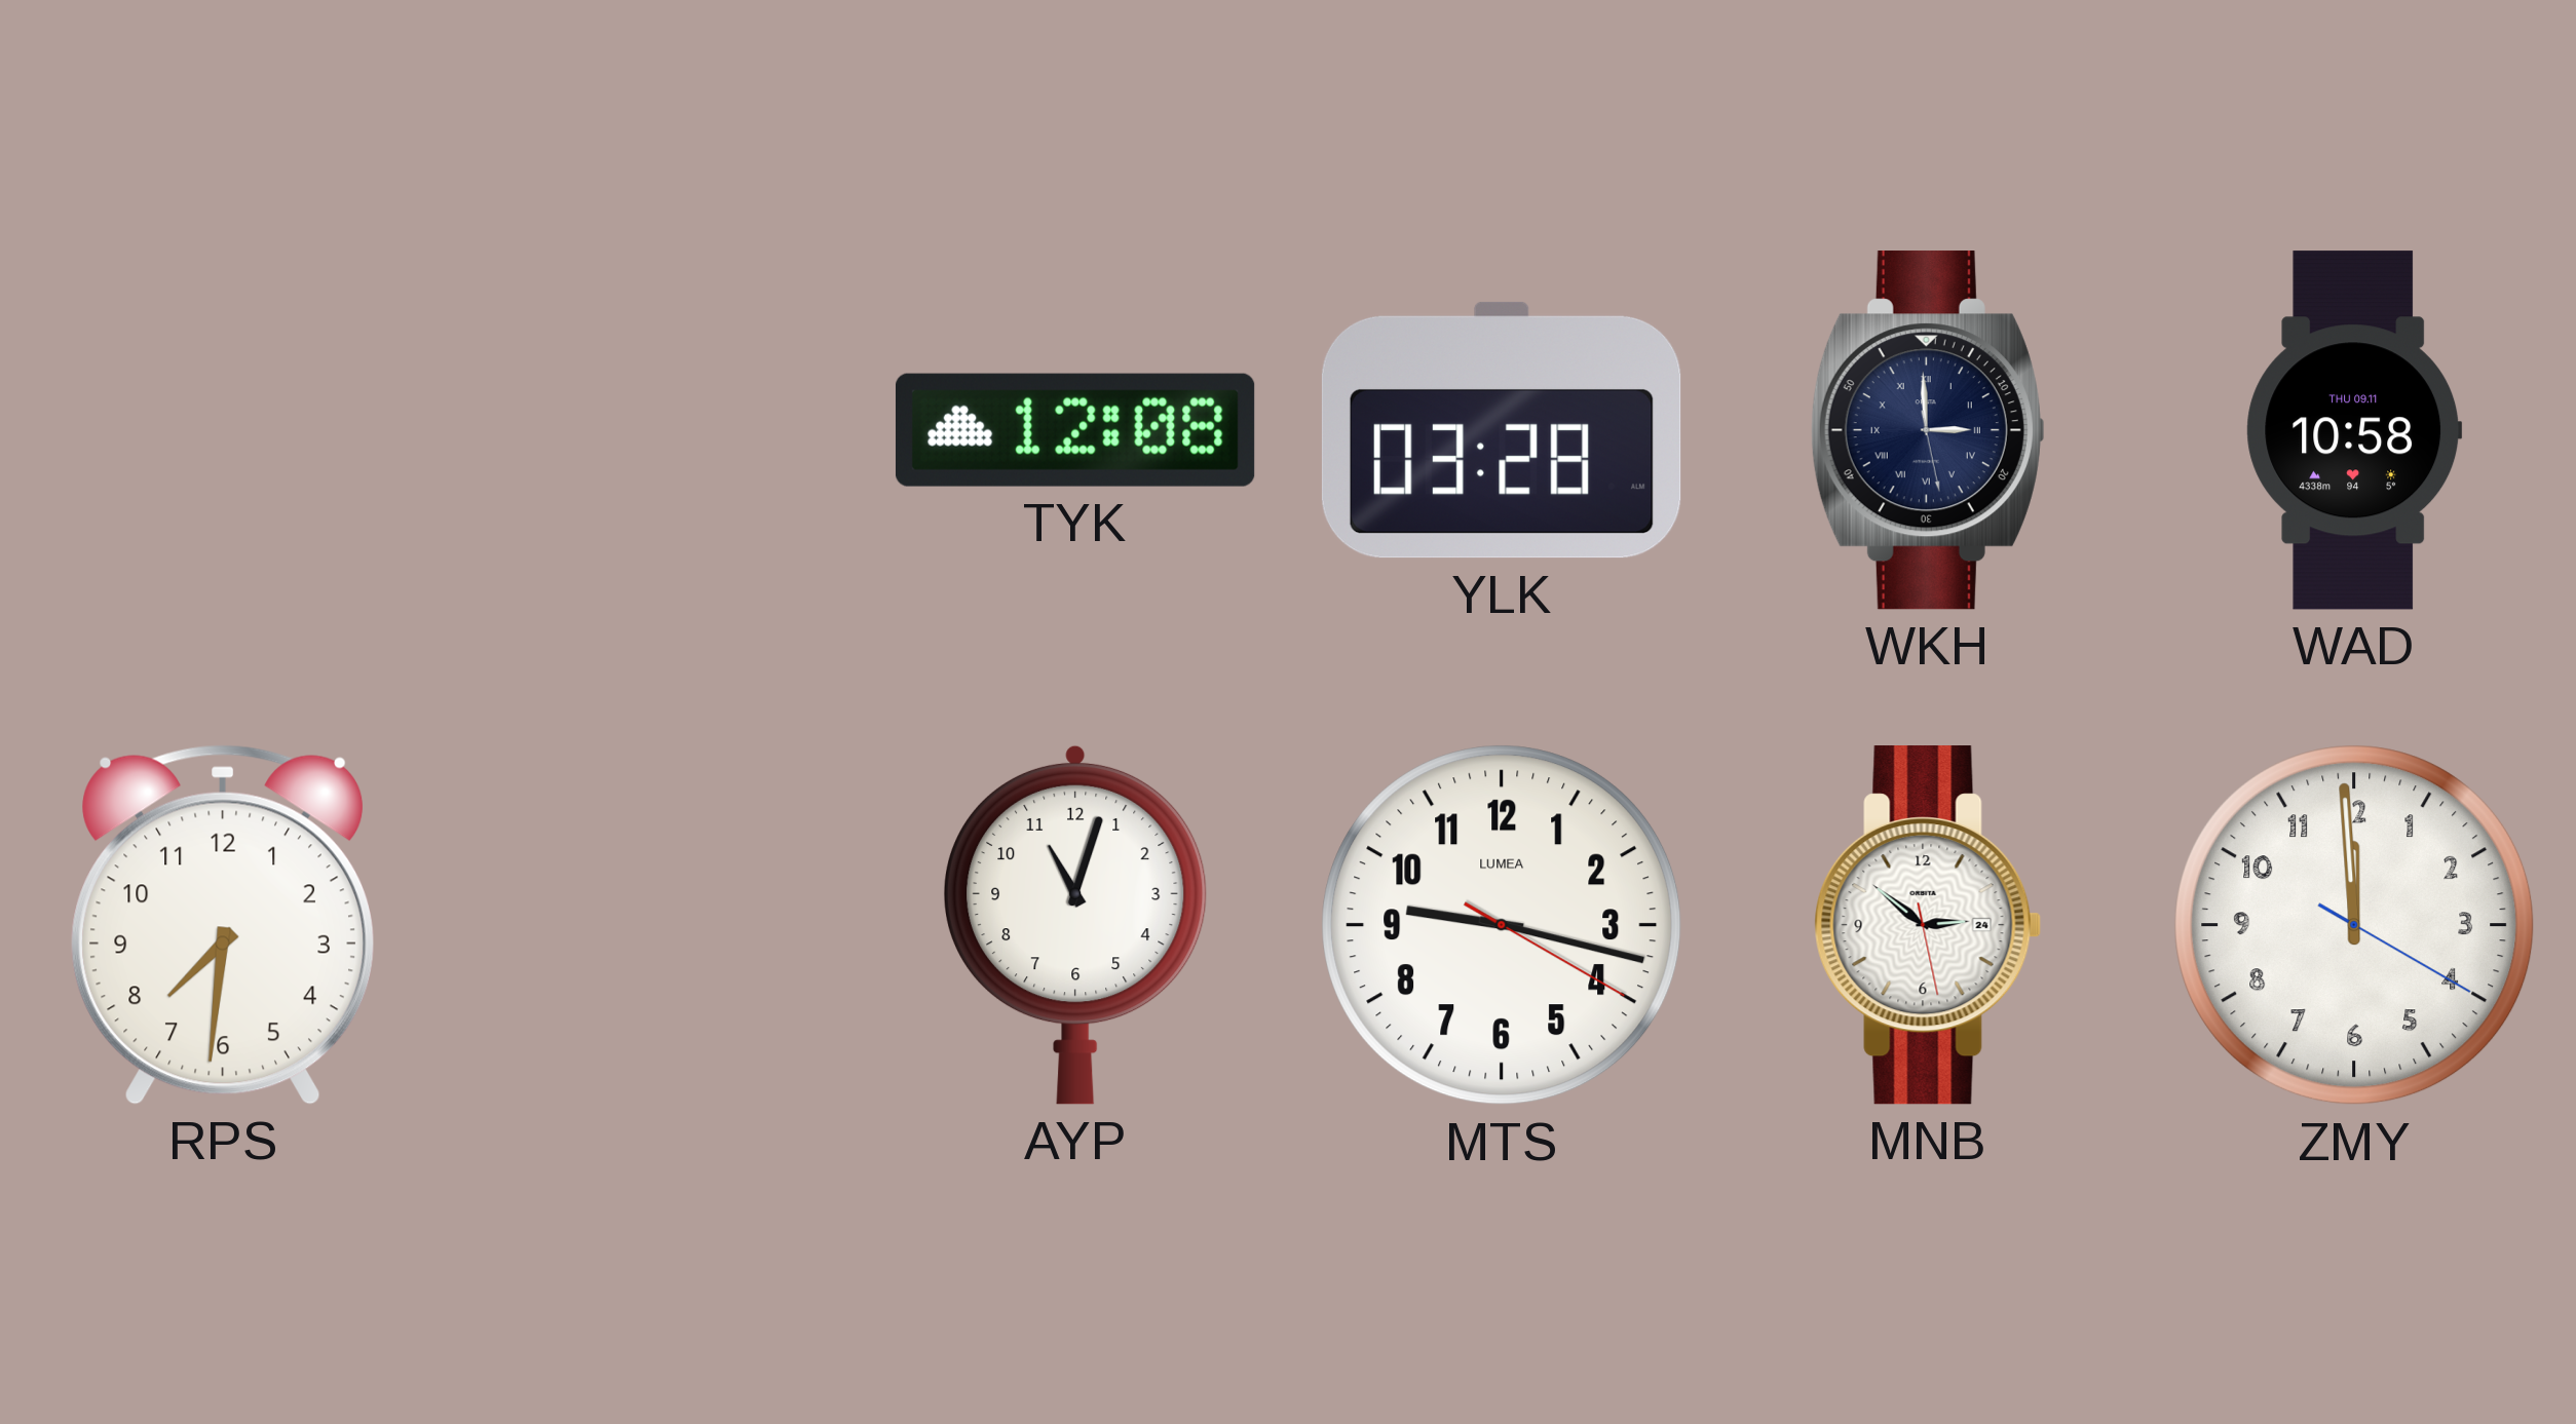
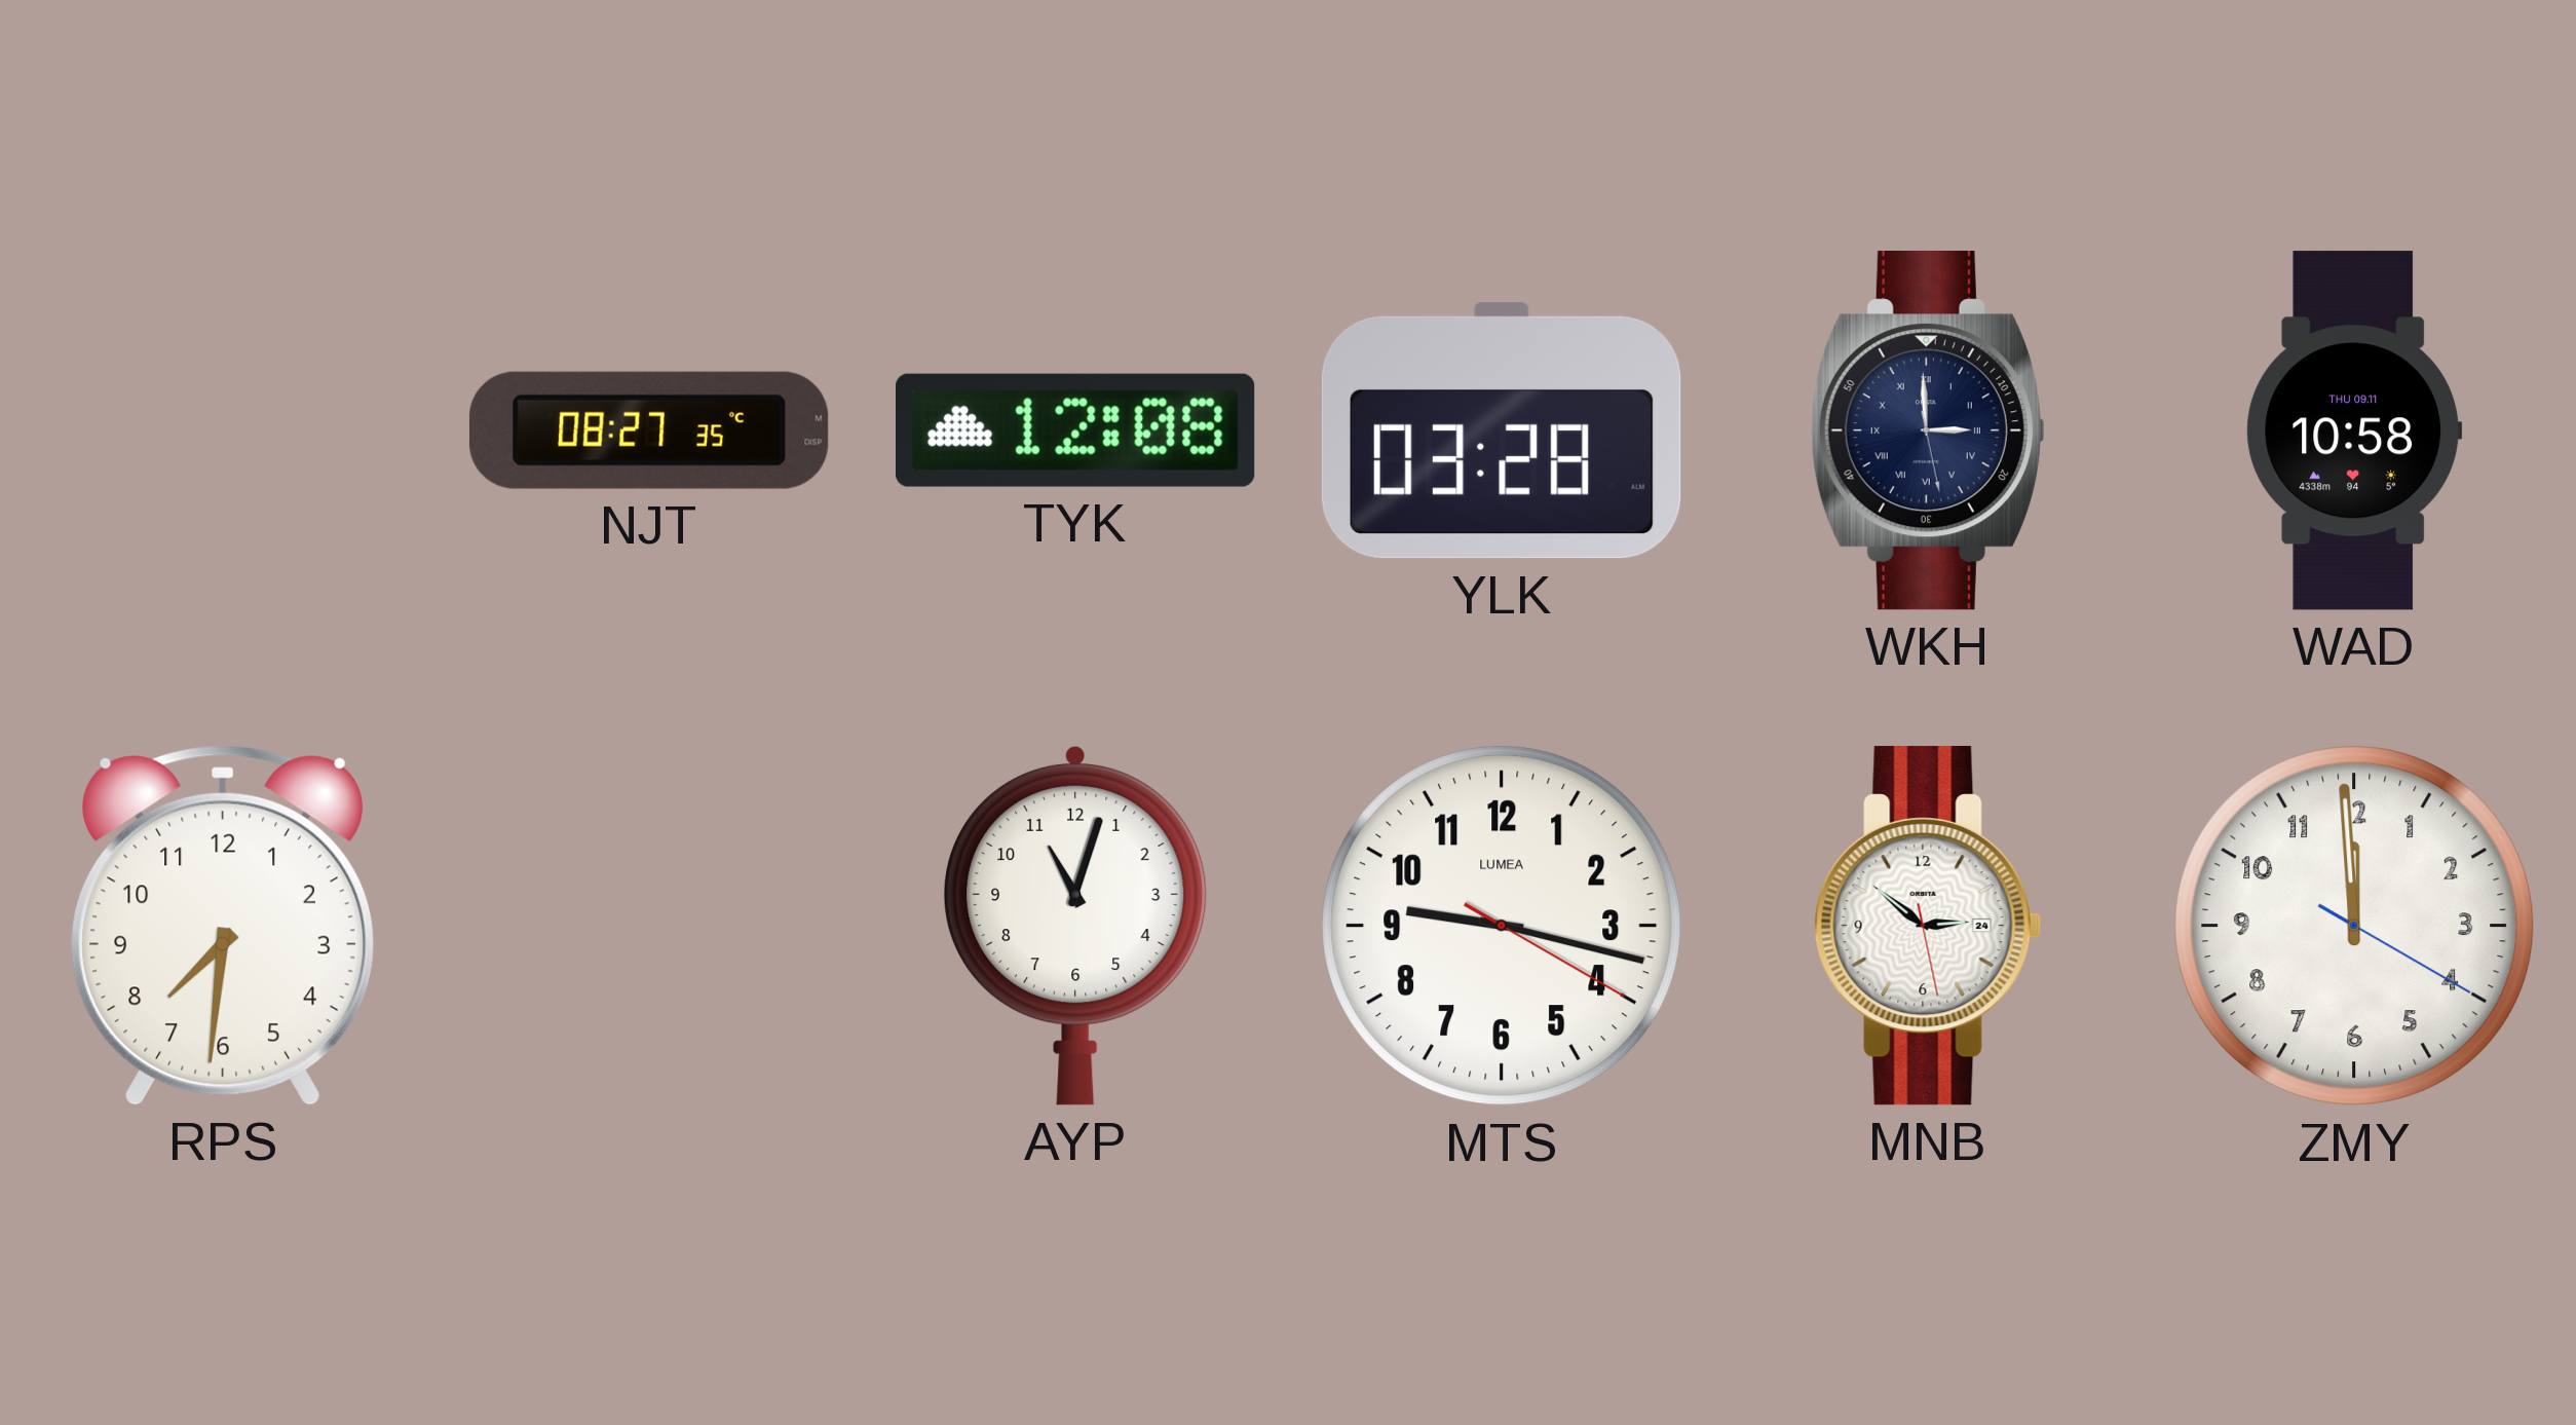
NJT: none -> 08:27 (649, 430)
